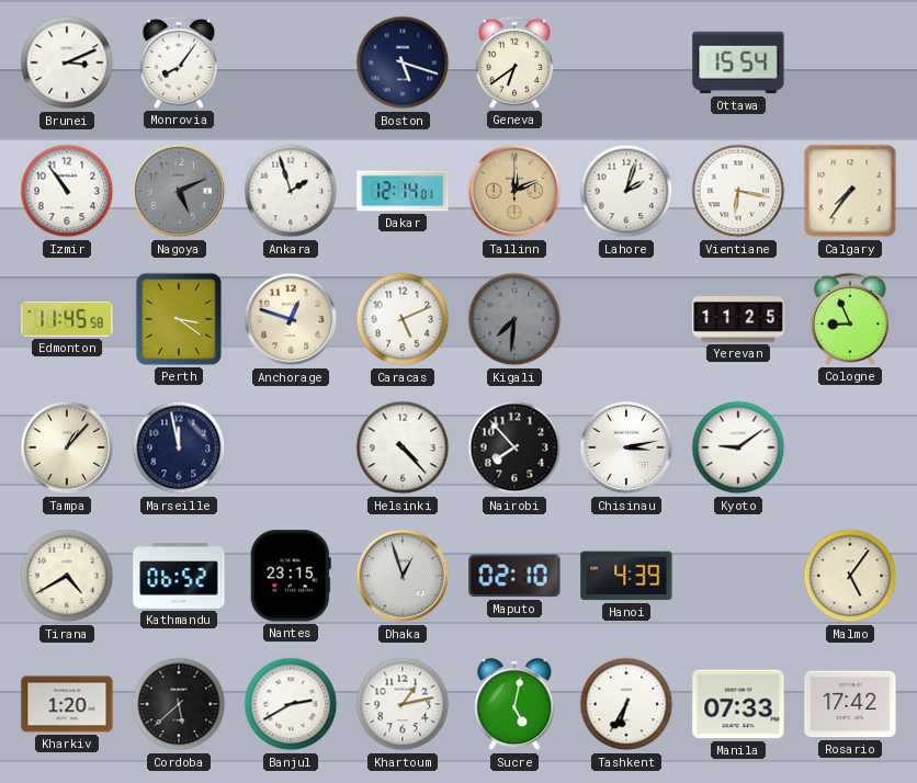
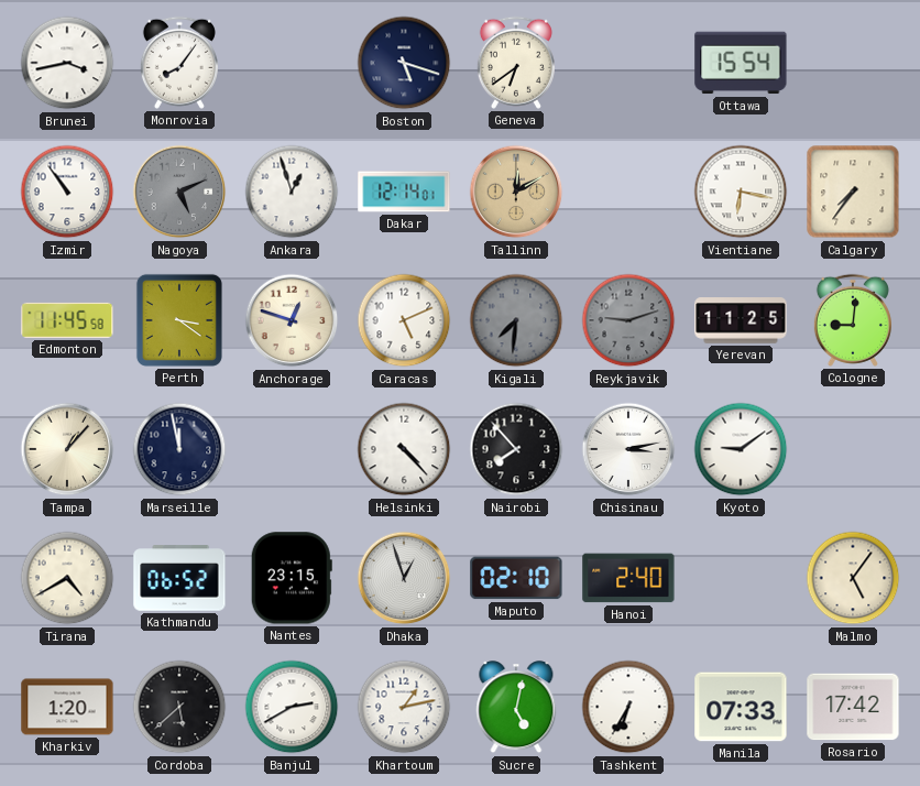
Brunei: 3:11 -> 3:43 (67, 63)
Ankara: 1:57 -> 12:57 (292, 192)
Tallinn: 12:11 -> 12:10 (516, 192)
Lahore: 2:03 -> none (626, 191)
Reykjavik: none -> 9:12 (628, 320)
Cologne: 8:56 -> 9:01 (853, 320)
Hanoi: 4:39 -> 2:40 (628, 578)
